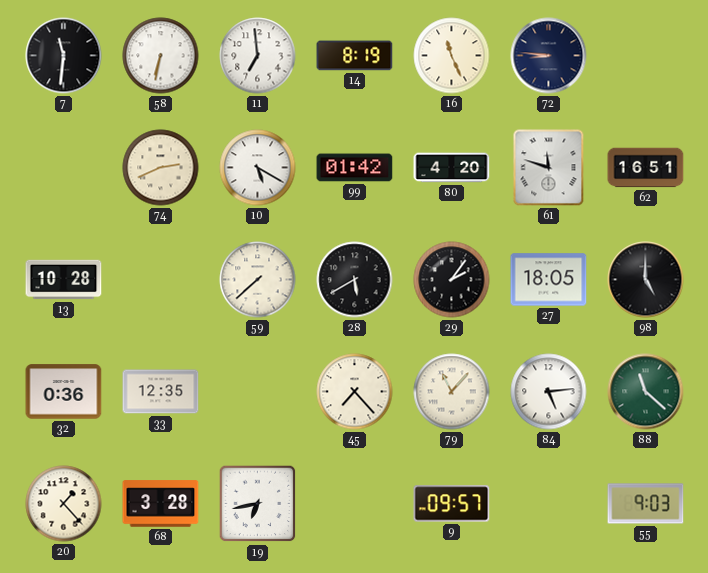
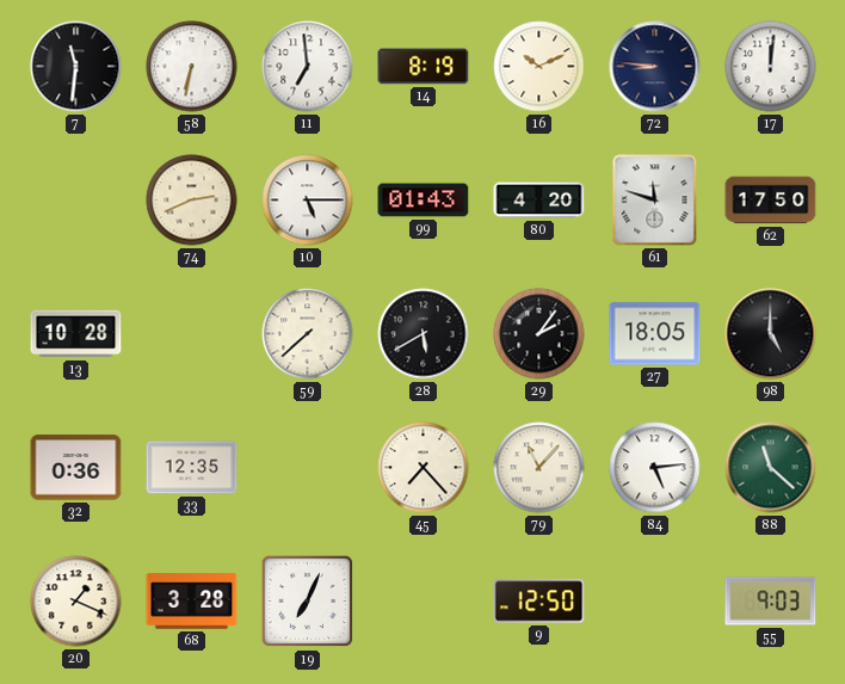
16: 11:26 -> 10:11 (539, 67)
17: none -> 12:01 (771, 67)
10: 5:20 -> 5:15 (308, 201)
99: 01:42 -> 01:43 (424, 201)
62: 16:51 -> 17:50 (771, 201)
20: 1:23 -> 1:19 (76, 602)
19: 6:43 -> 7:04 (308, 602)
9: 09:57 -> 12:50 (539, 602)
